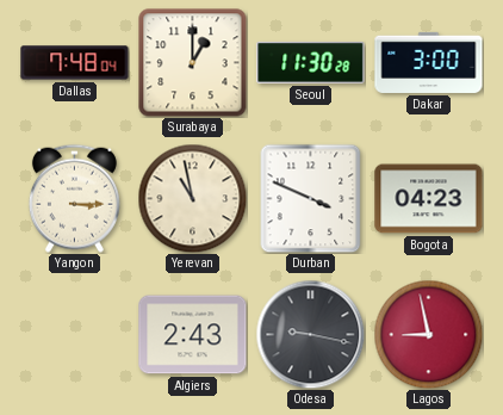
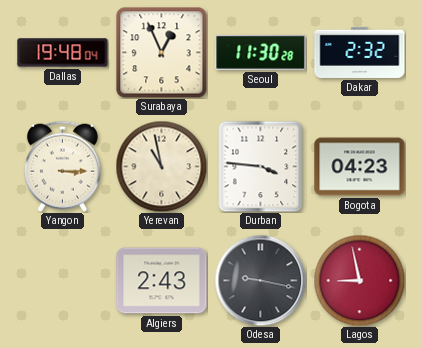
Dallas: 7:48 -> 19:48 (63, 53)
Surabaya: 1:00 -> 12:56 (162, 53)
Dakar: 3:00 -> 2:32 (360, 52)
Durban: 3:49 -> 3:46 (261, 166)
